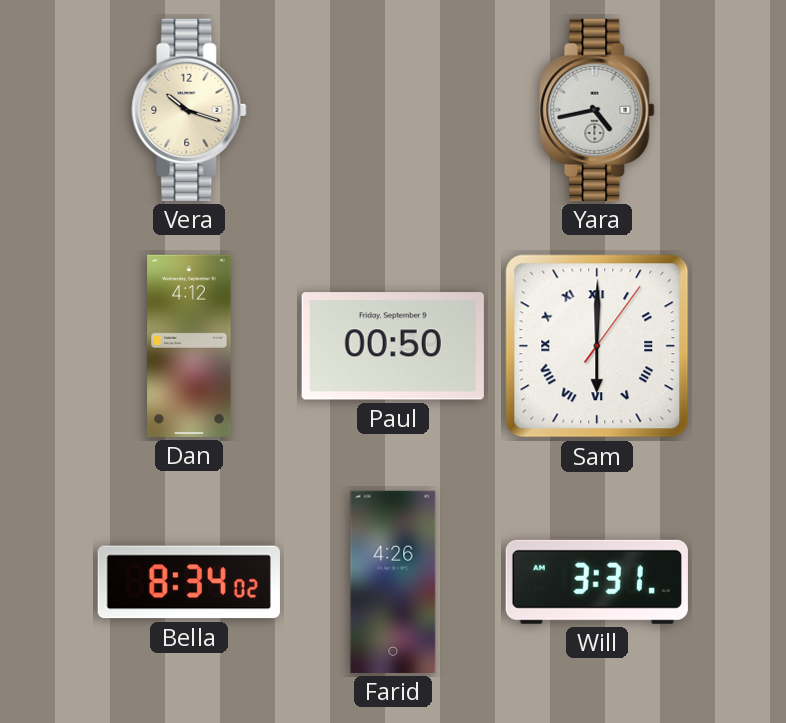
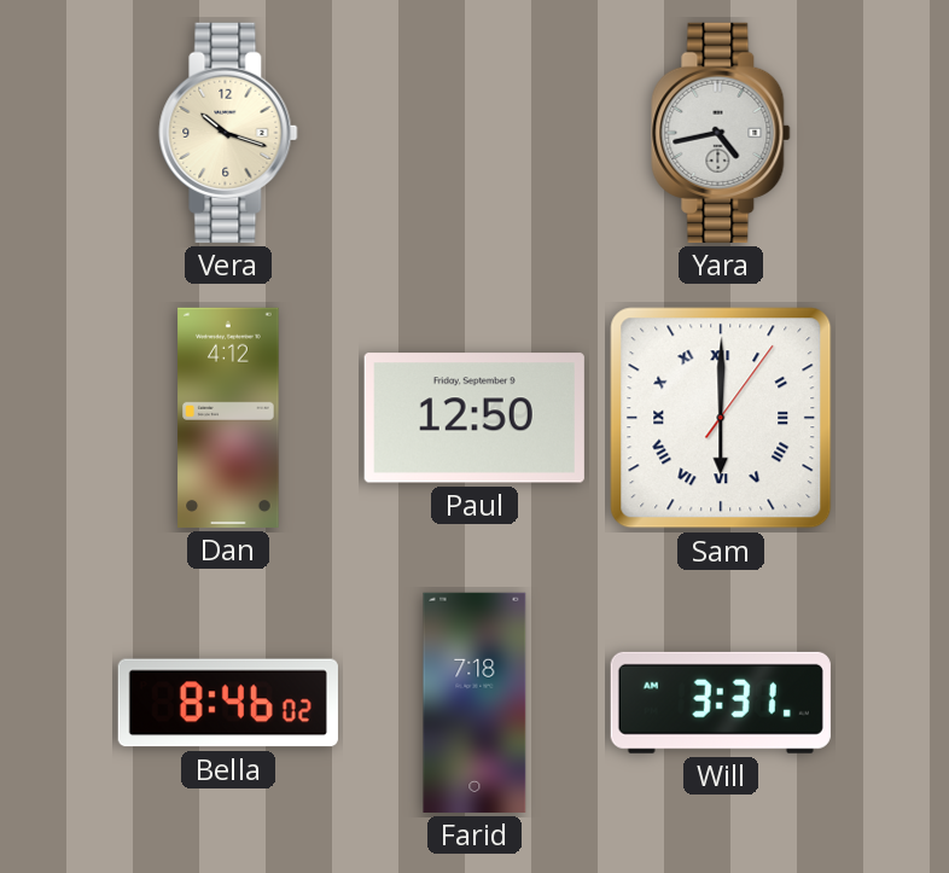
Paul: 00:50 -> 12:50 (474, 418)
Bella: 8:34 -> 8:46 (228, 703)
Farid: 4:26 -> 7:18 (474, 703)
